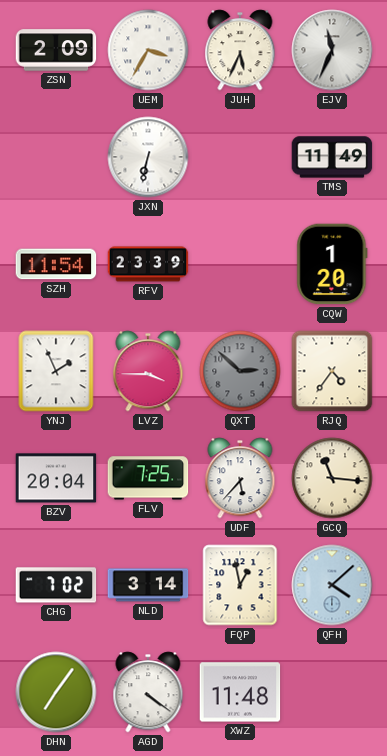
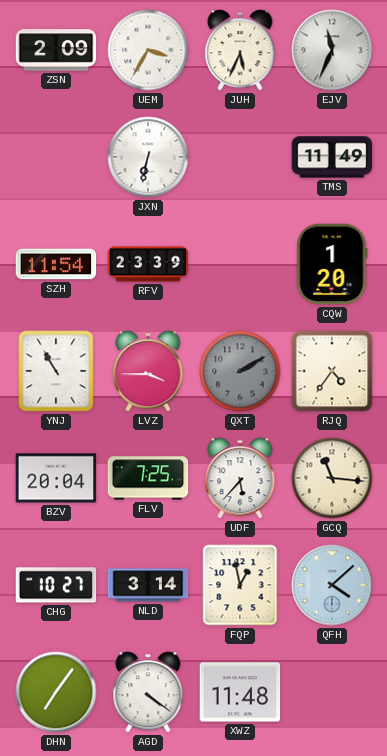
YNJ: 1:56 -> 10:55 (56, 371)
QXT: 2:52 -> 2:10 (240, 371)
CHG: 7:02 -> 10:27 (56, 585)
